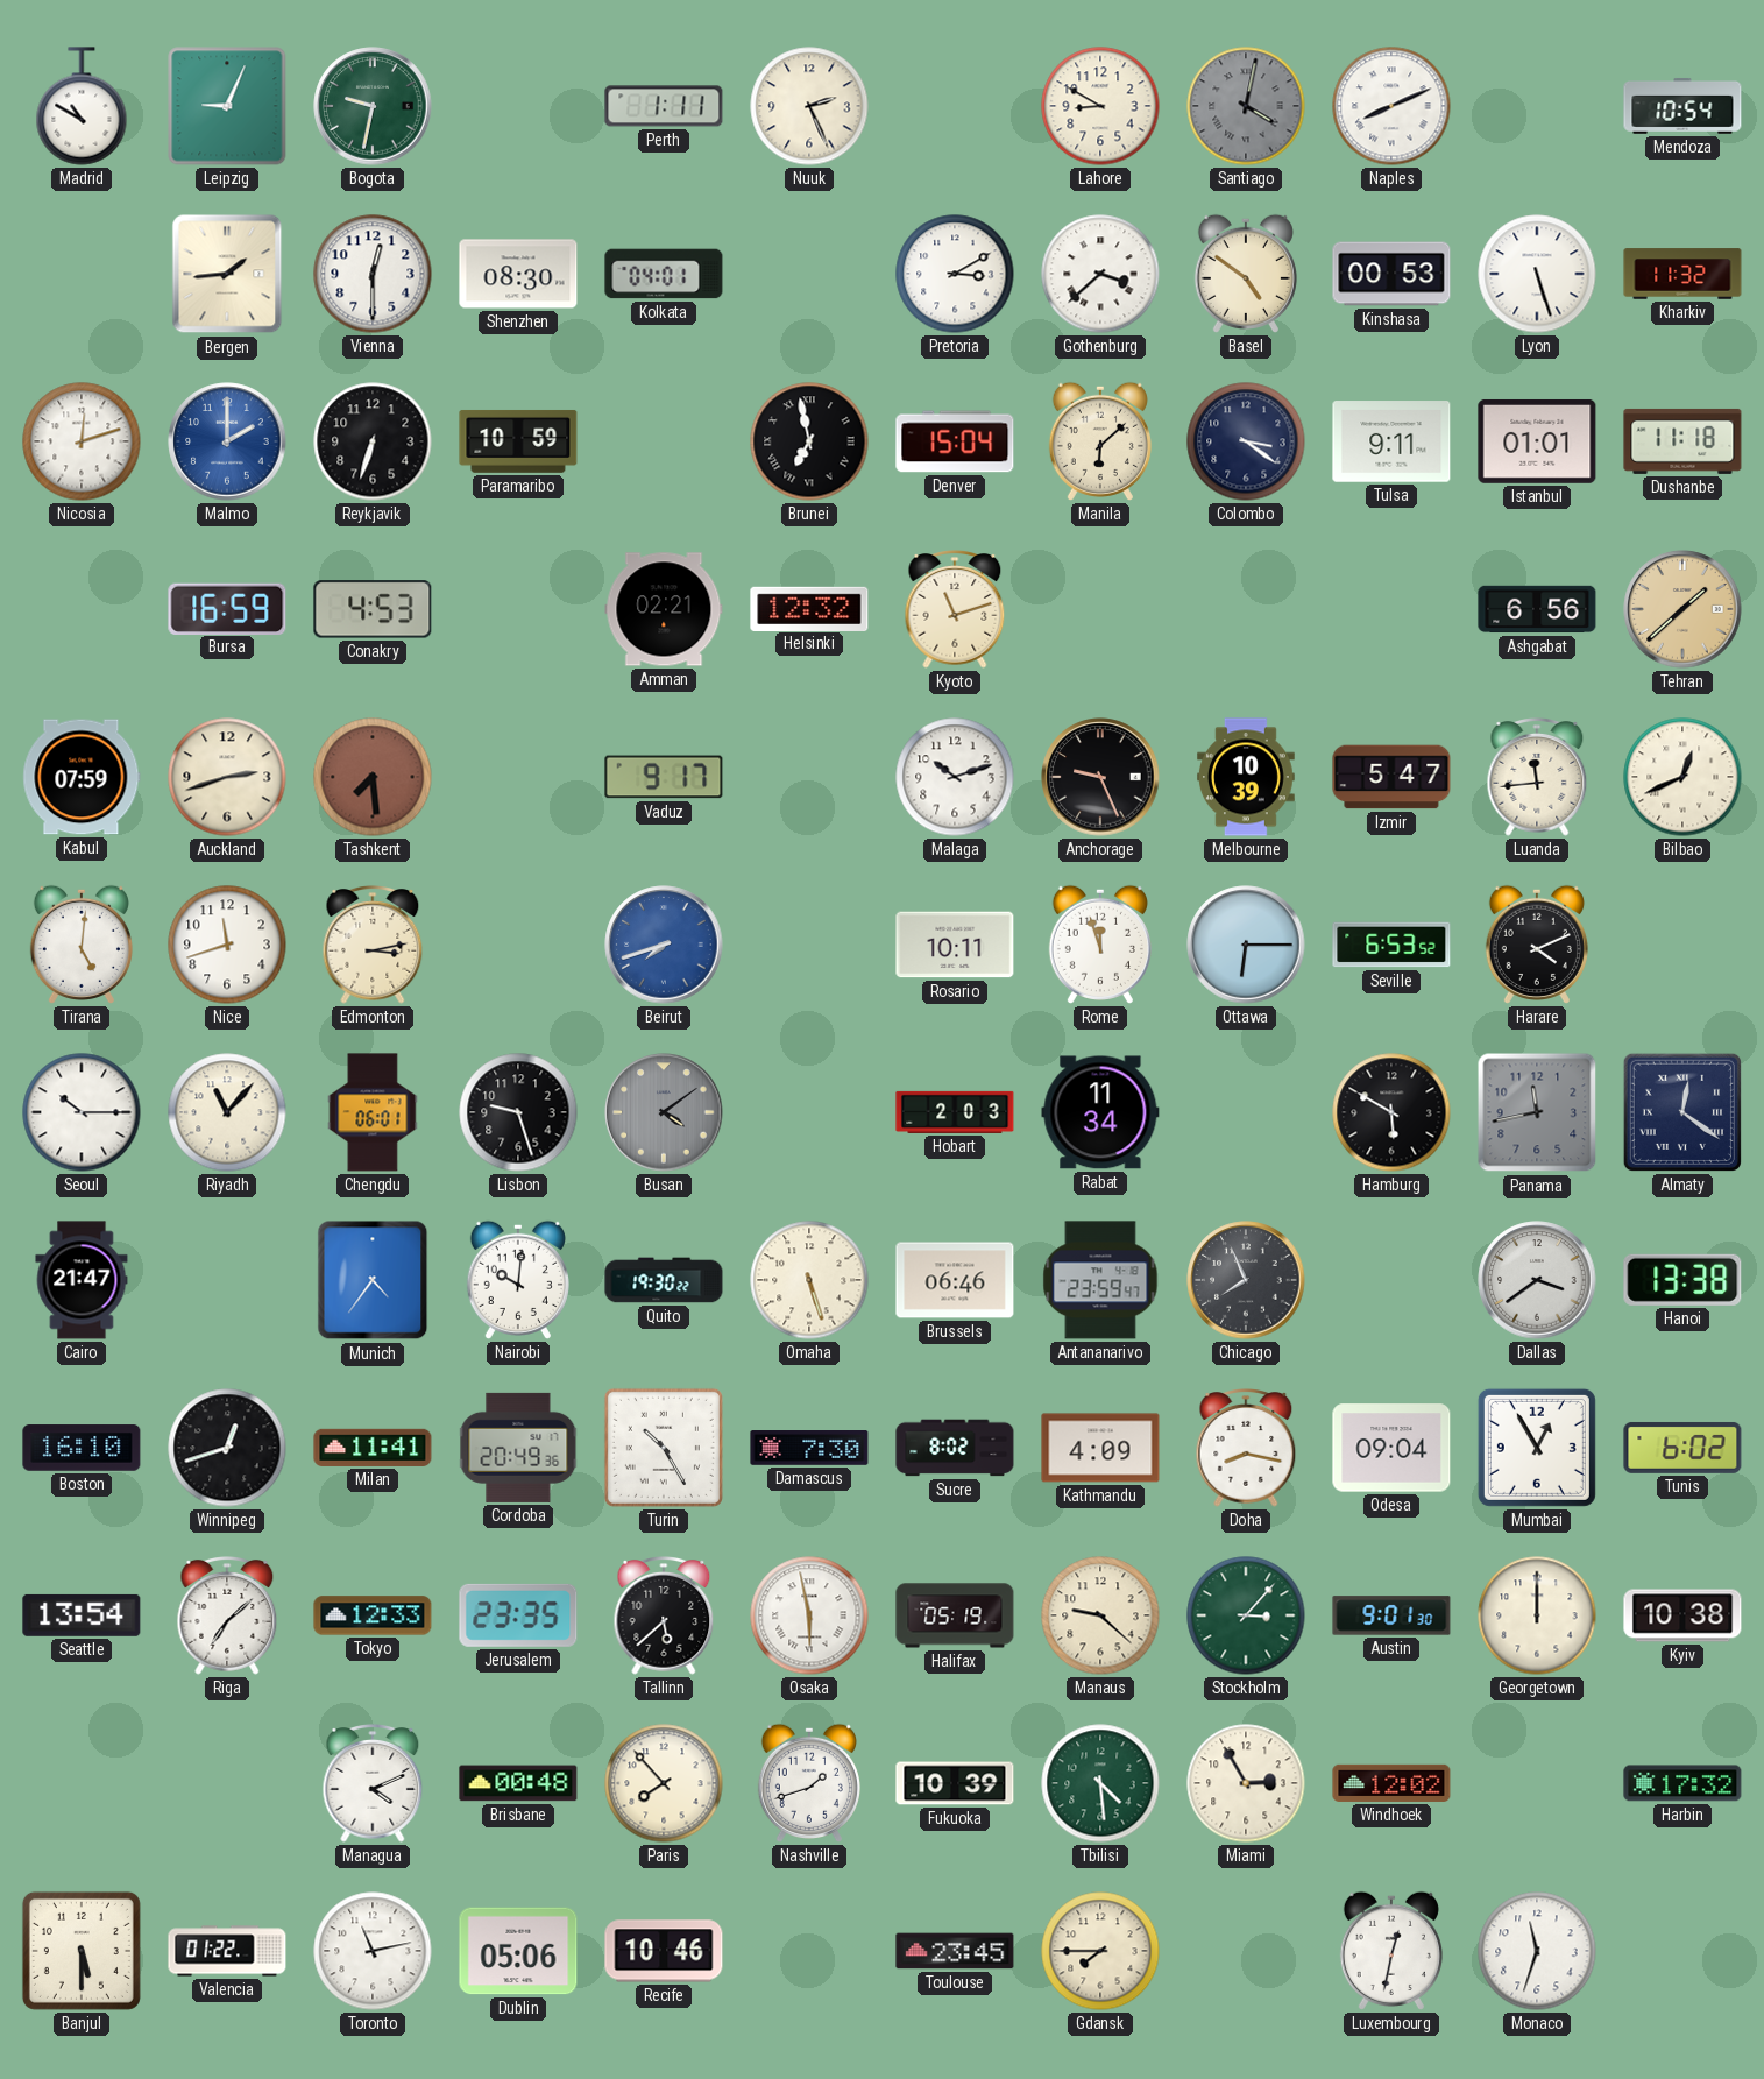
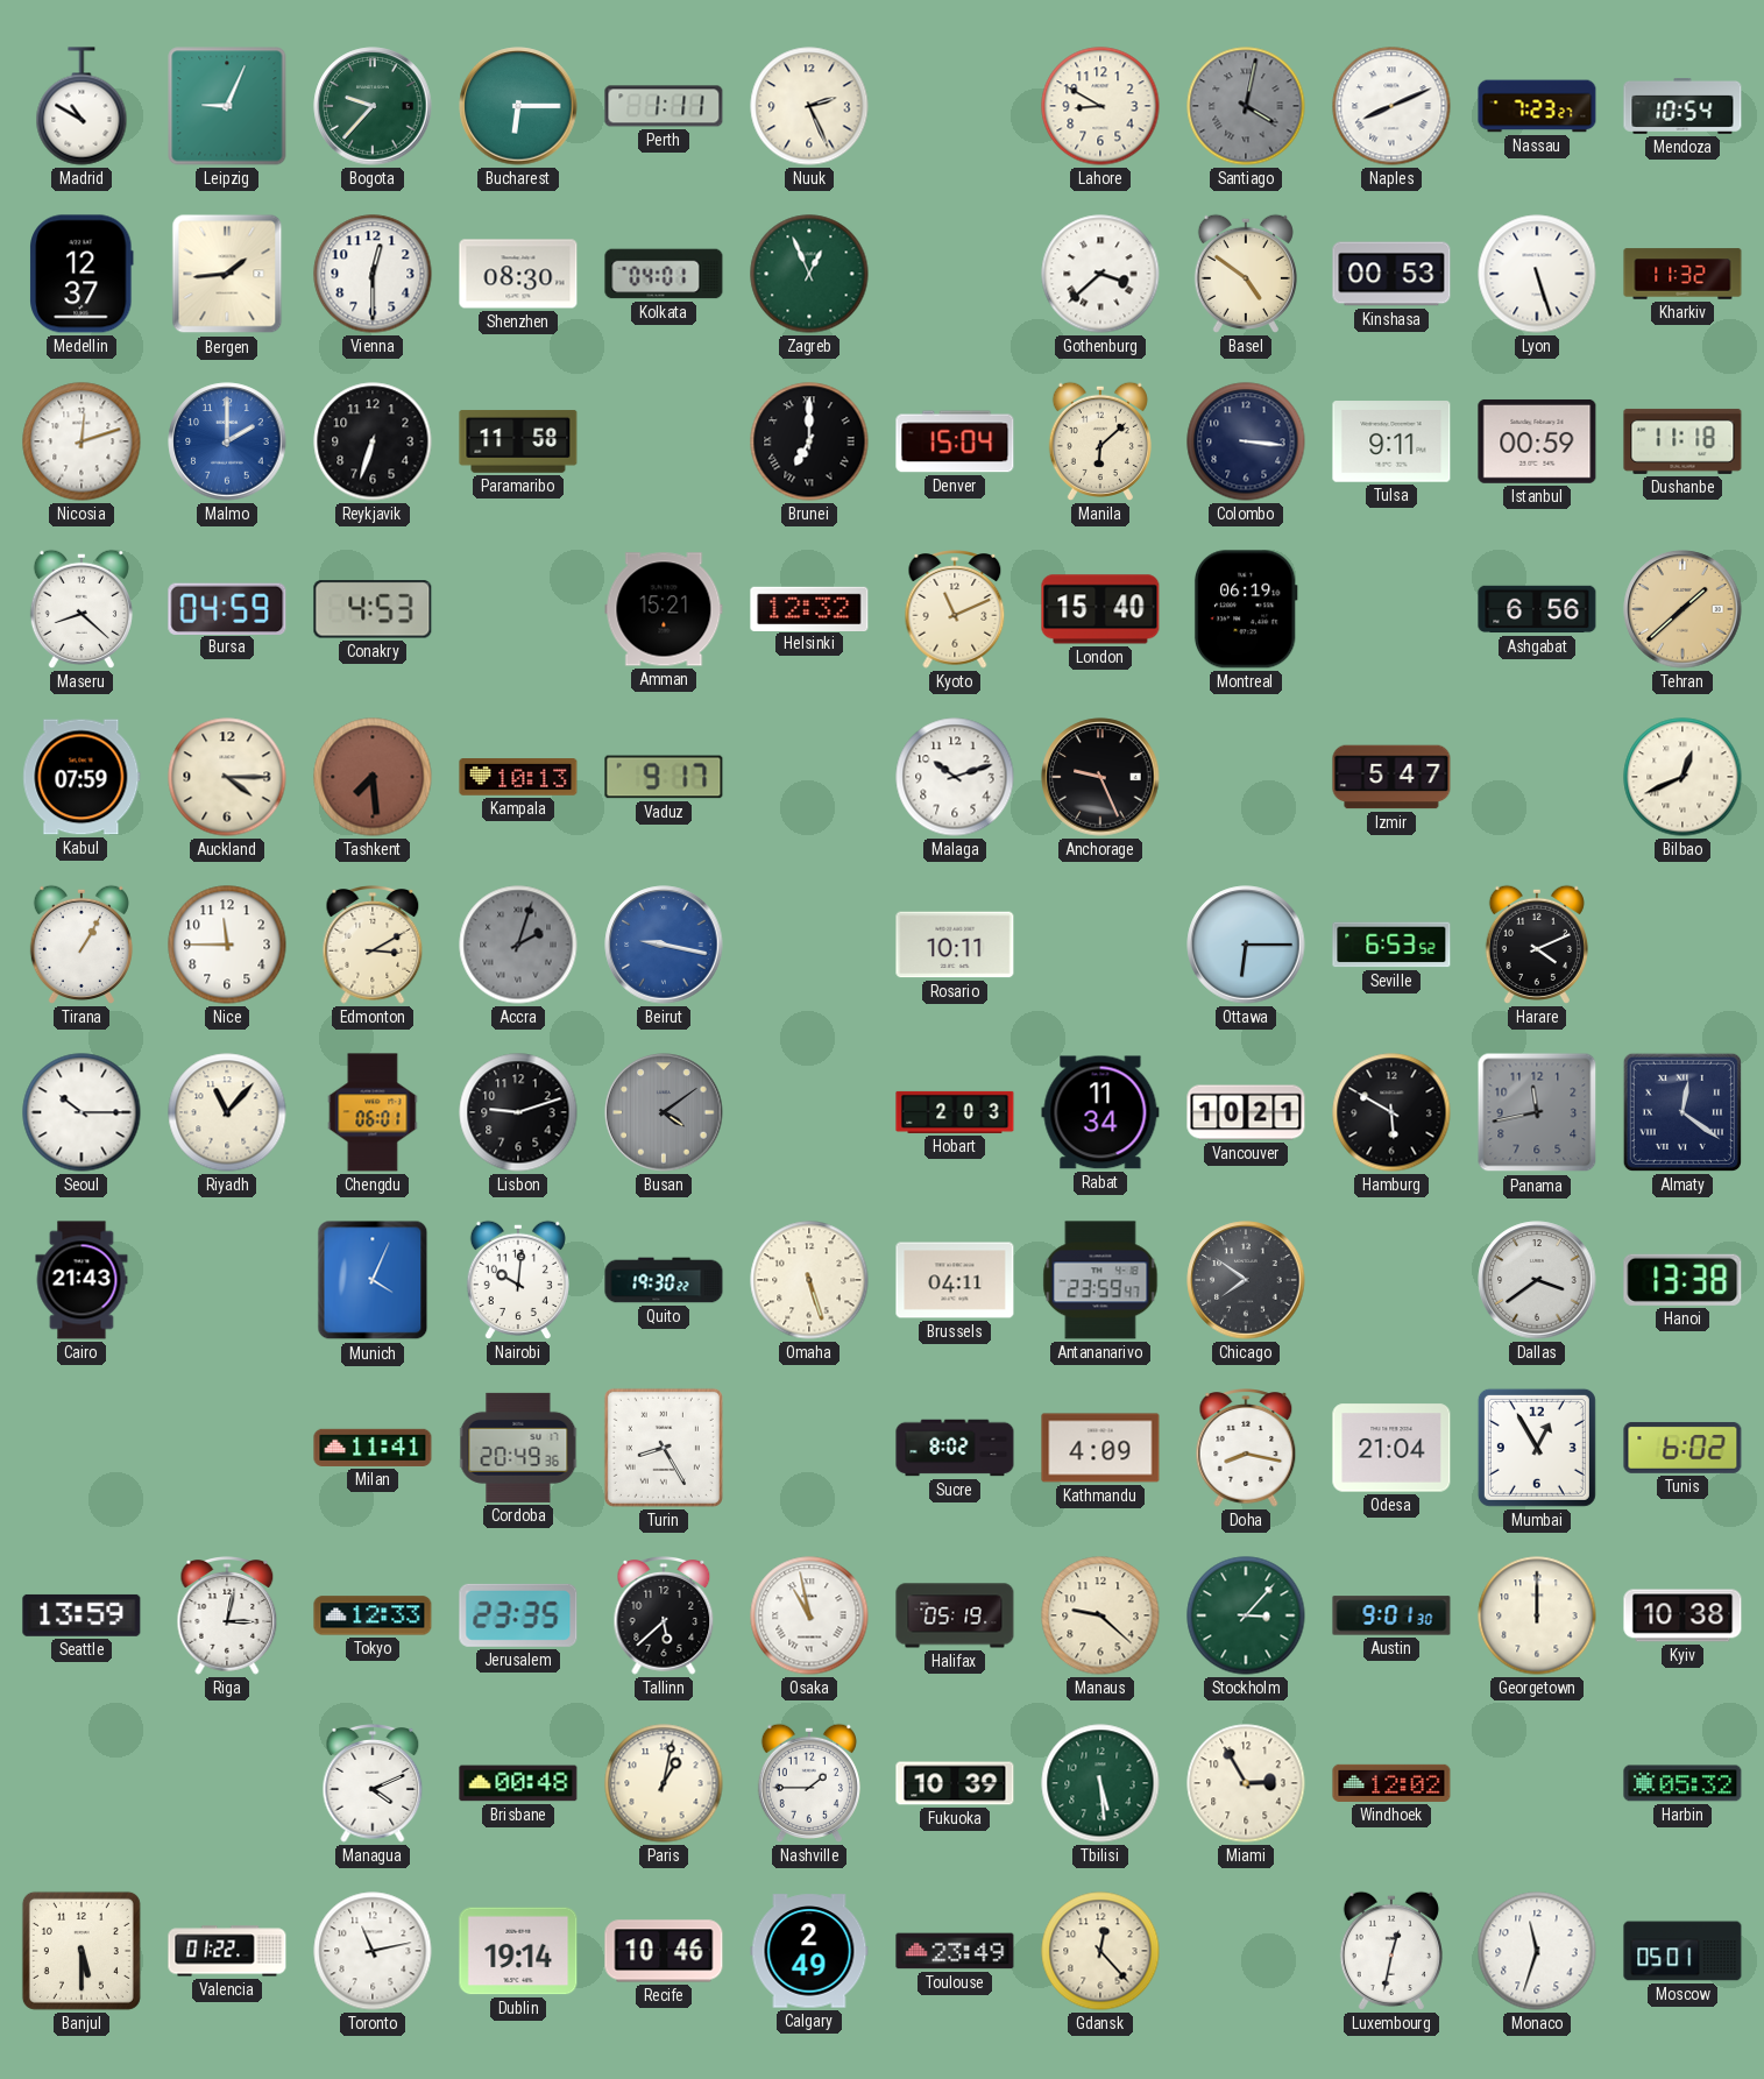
Bogota: 9:32 -> 9:37 (373, 106)
Bucharest: none -> 6:15 (518, 106)
Nassau: none -> 7:23 (1537, 106)
Medellin: none -> 12:37 (82, 274)
Zagreb: none -> 12:56 (809, 274)
Pretoria: 3:10 -> none (955, 274)
Paramaribo: 10:59 -> 11:58 (518, 441)
Brunei: 6:58 -> 7:00 (809, 441)
Colombo: 3:21 -> 3:16 (1246, 441)
Istanbul: 01:01 -> 00:59 (1537, 441)
Maseru: none -> 8:22 (82, 609)
Bursa: 16:59 -> 04:59 (227, 608)
Amman: 02:21 -> 15:21 (664, 609)
Kyoto: 11:12 -> 11:11 (955, 610)
London: none -> 15:40 (1100, 609)
Montreal: none -> 06:19 (1246, 609)
Auckland: 2:42 -> 4:15 (227, 777)
Kampala: none -> 10:13 (518, 777)
Melbourne: 10:39 -> none (1247, 777)
Luanda: 11:44 -> none (1537, 778)
Tirana: 5:01 -> 1:05 (82, 945)
Nice: 11:42 -> 11:45 (227, 945)
Edmonton: 3:13 -> 3:10 (373, 946)
Accra: none -> 2:03 (518, 945)
Beirut: 7:42 -> 9:17 (664, 945)
Rome: 11:57 -> none (1100, 945)
Lisbon: 9:27 -> 9:12 (518, 1112)
Vancouver: none -> 10:21 (1246, 1112)
Cairo: 21:47 -> 21:43 (82, 1280)
Munich: 4:36 -> 4:04 (373, 1280)
Brussels: 06:46 -> 04:11 (955, 1280)
Chicago: 7:56 -> 7:51 (1246, 1280)
Boston: 16:10 -> none (82, 1448)
Winnipeg: 12:42 -> none (227, 1448)
Turin: 10:25 -> 8:25 (664, 1448)
Damascus: 7:30 -> none (809, 1449)
Odesa: 09:04 -> 21:04 (1391, 1448)
Seattle: 13:54 -> 13:59 (82, 1615)
Riga: 7:08 -> 3:02 (227, 1617)
Osaka: 5:58 -> 10:58 (809, 1615)
Paris: 7:53 -> 1:02 (664, 1783)
Nashville: 1:42 -> 1:45 (809, 1783)
Tbilisi: 4:29 -> 5:29 (1100, 1783)
Harbin: 17:32 -> 05:32 (1682, 1783)
Dublin: 05:06 -> 19:14 (518, 1951)
Calgary: none -> 2:49 (809, 1951)
Toulouse: 23:45 -> 23:49 (955, 1951)
Gdansk: 7:45 -> 12:23 (1100, 1951)
Moscow: none -> 05:01 (1682, 1951)
